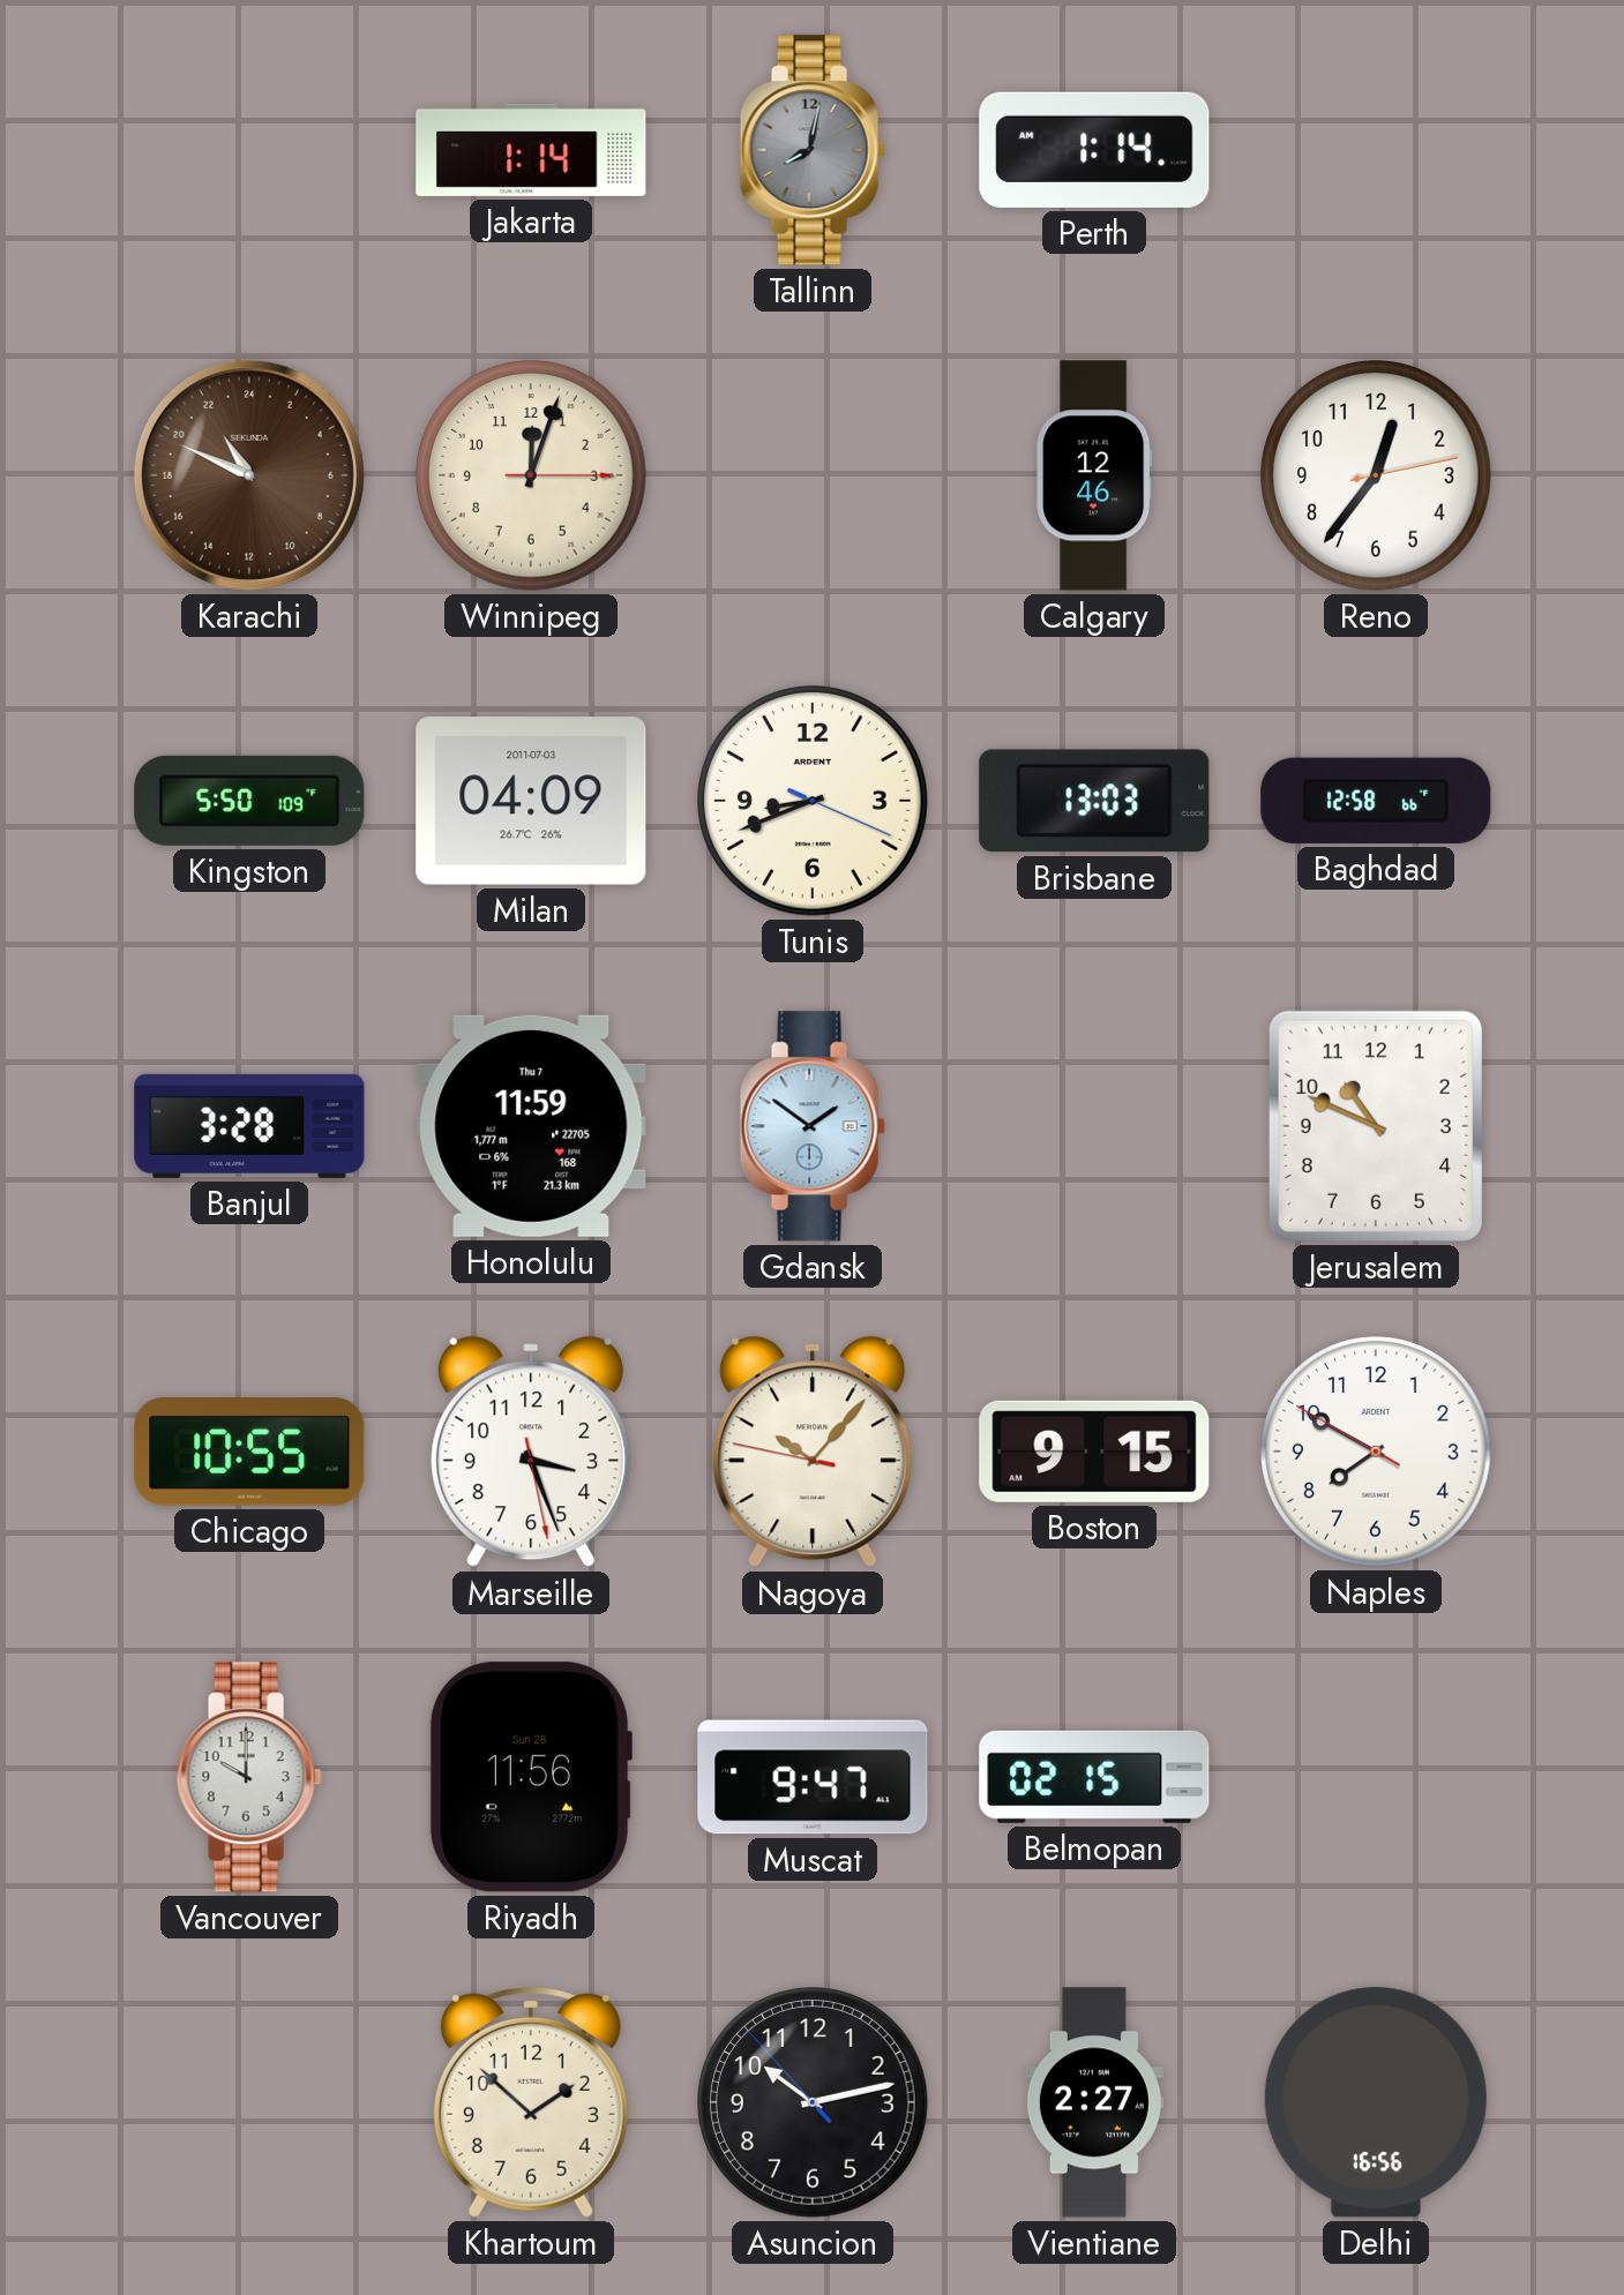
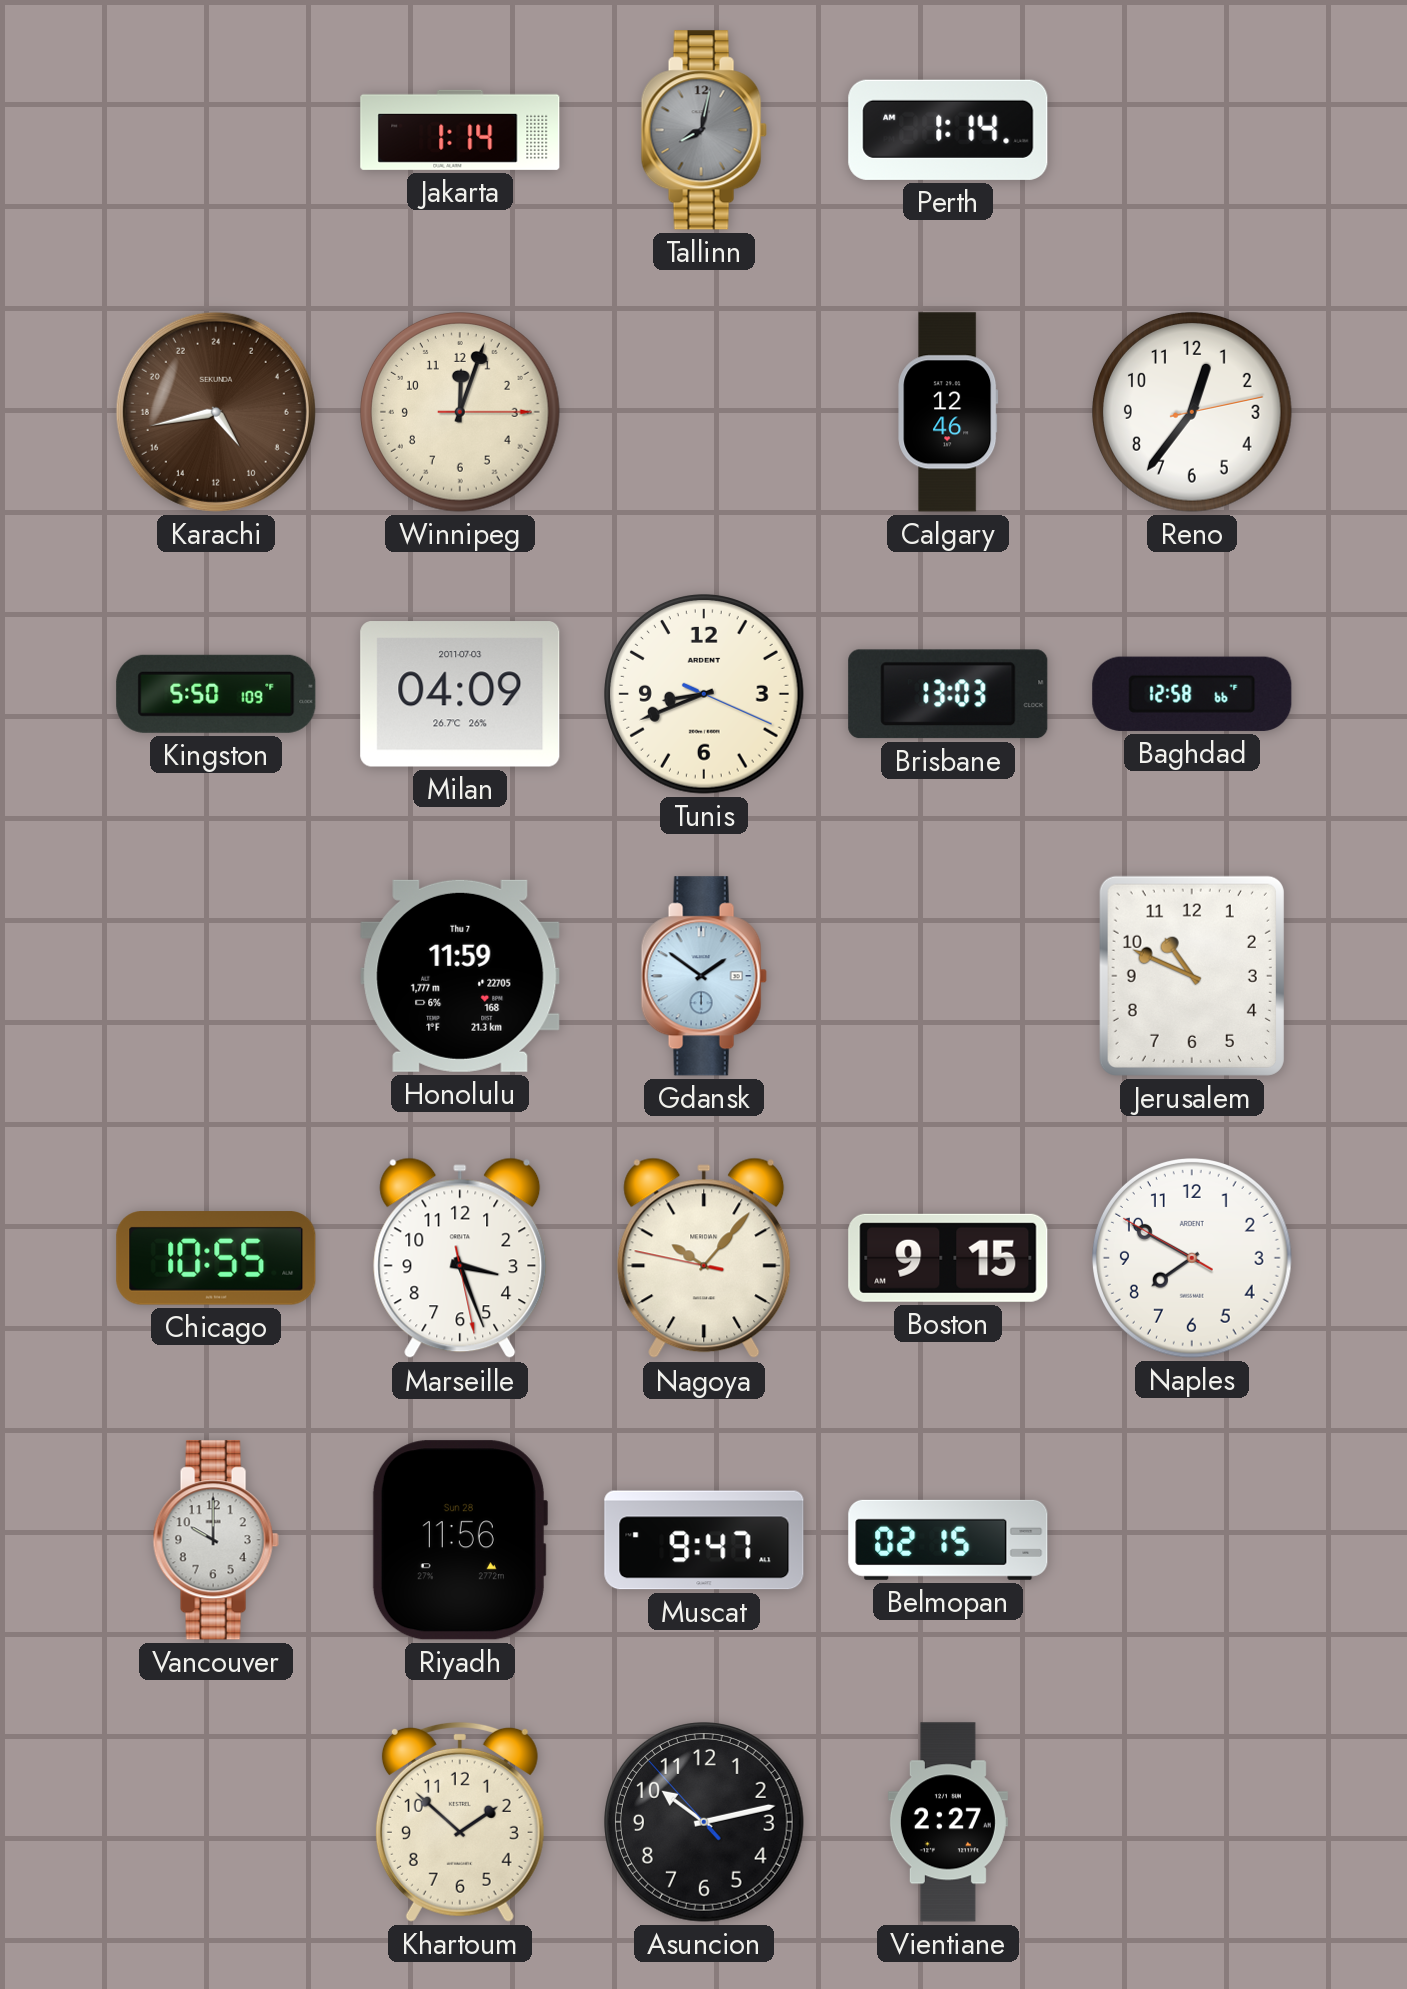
Karachi: 21:49 -> 9:43 (216, 412)
Banjul: 3:28 -> none (249, 1126)
Delhi: 16:56 -> none (1376, 2102)
